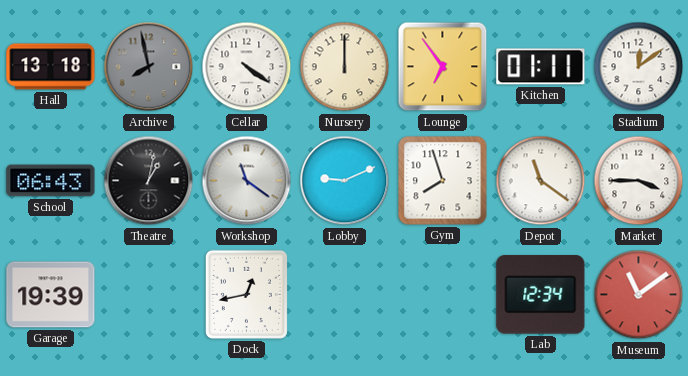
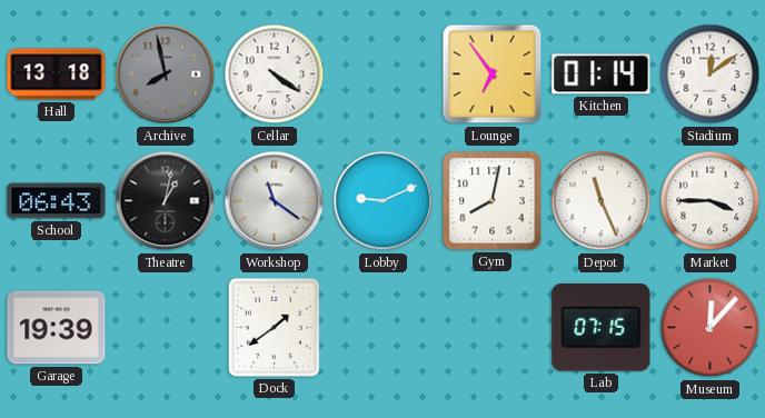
Nursery: 12:00 -> none (345, 67)
Kitchen: 01:11 -> 01:14 (602, 74)
Gym: 7:57 -> 8:02 (493, 201)
Depot: 11:21 -> 11:26 (602, 201)
Dock: 12:43 -> 1:39 (274, 327)
Lab: 12:34 -> 07:15 (602, 328)
Museum: 11:09 -> 12:07 (711, 328)
